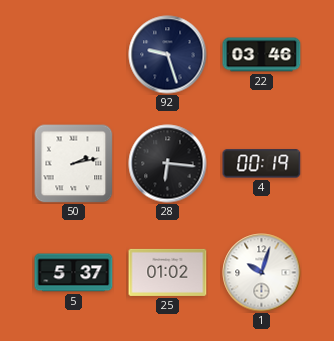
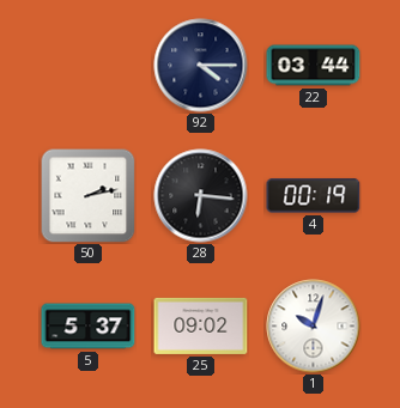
92: 9:27 -> 4:15 (201, 66)
22: 03:46 -> 03:44 (314, 66)
25: 01:02 -> 09:02 (201, 325)
